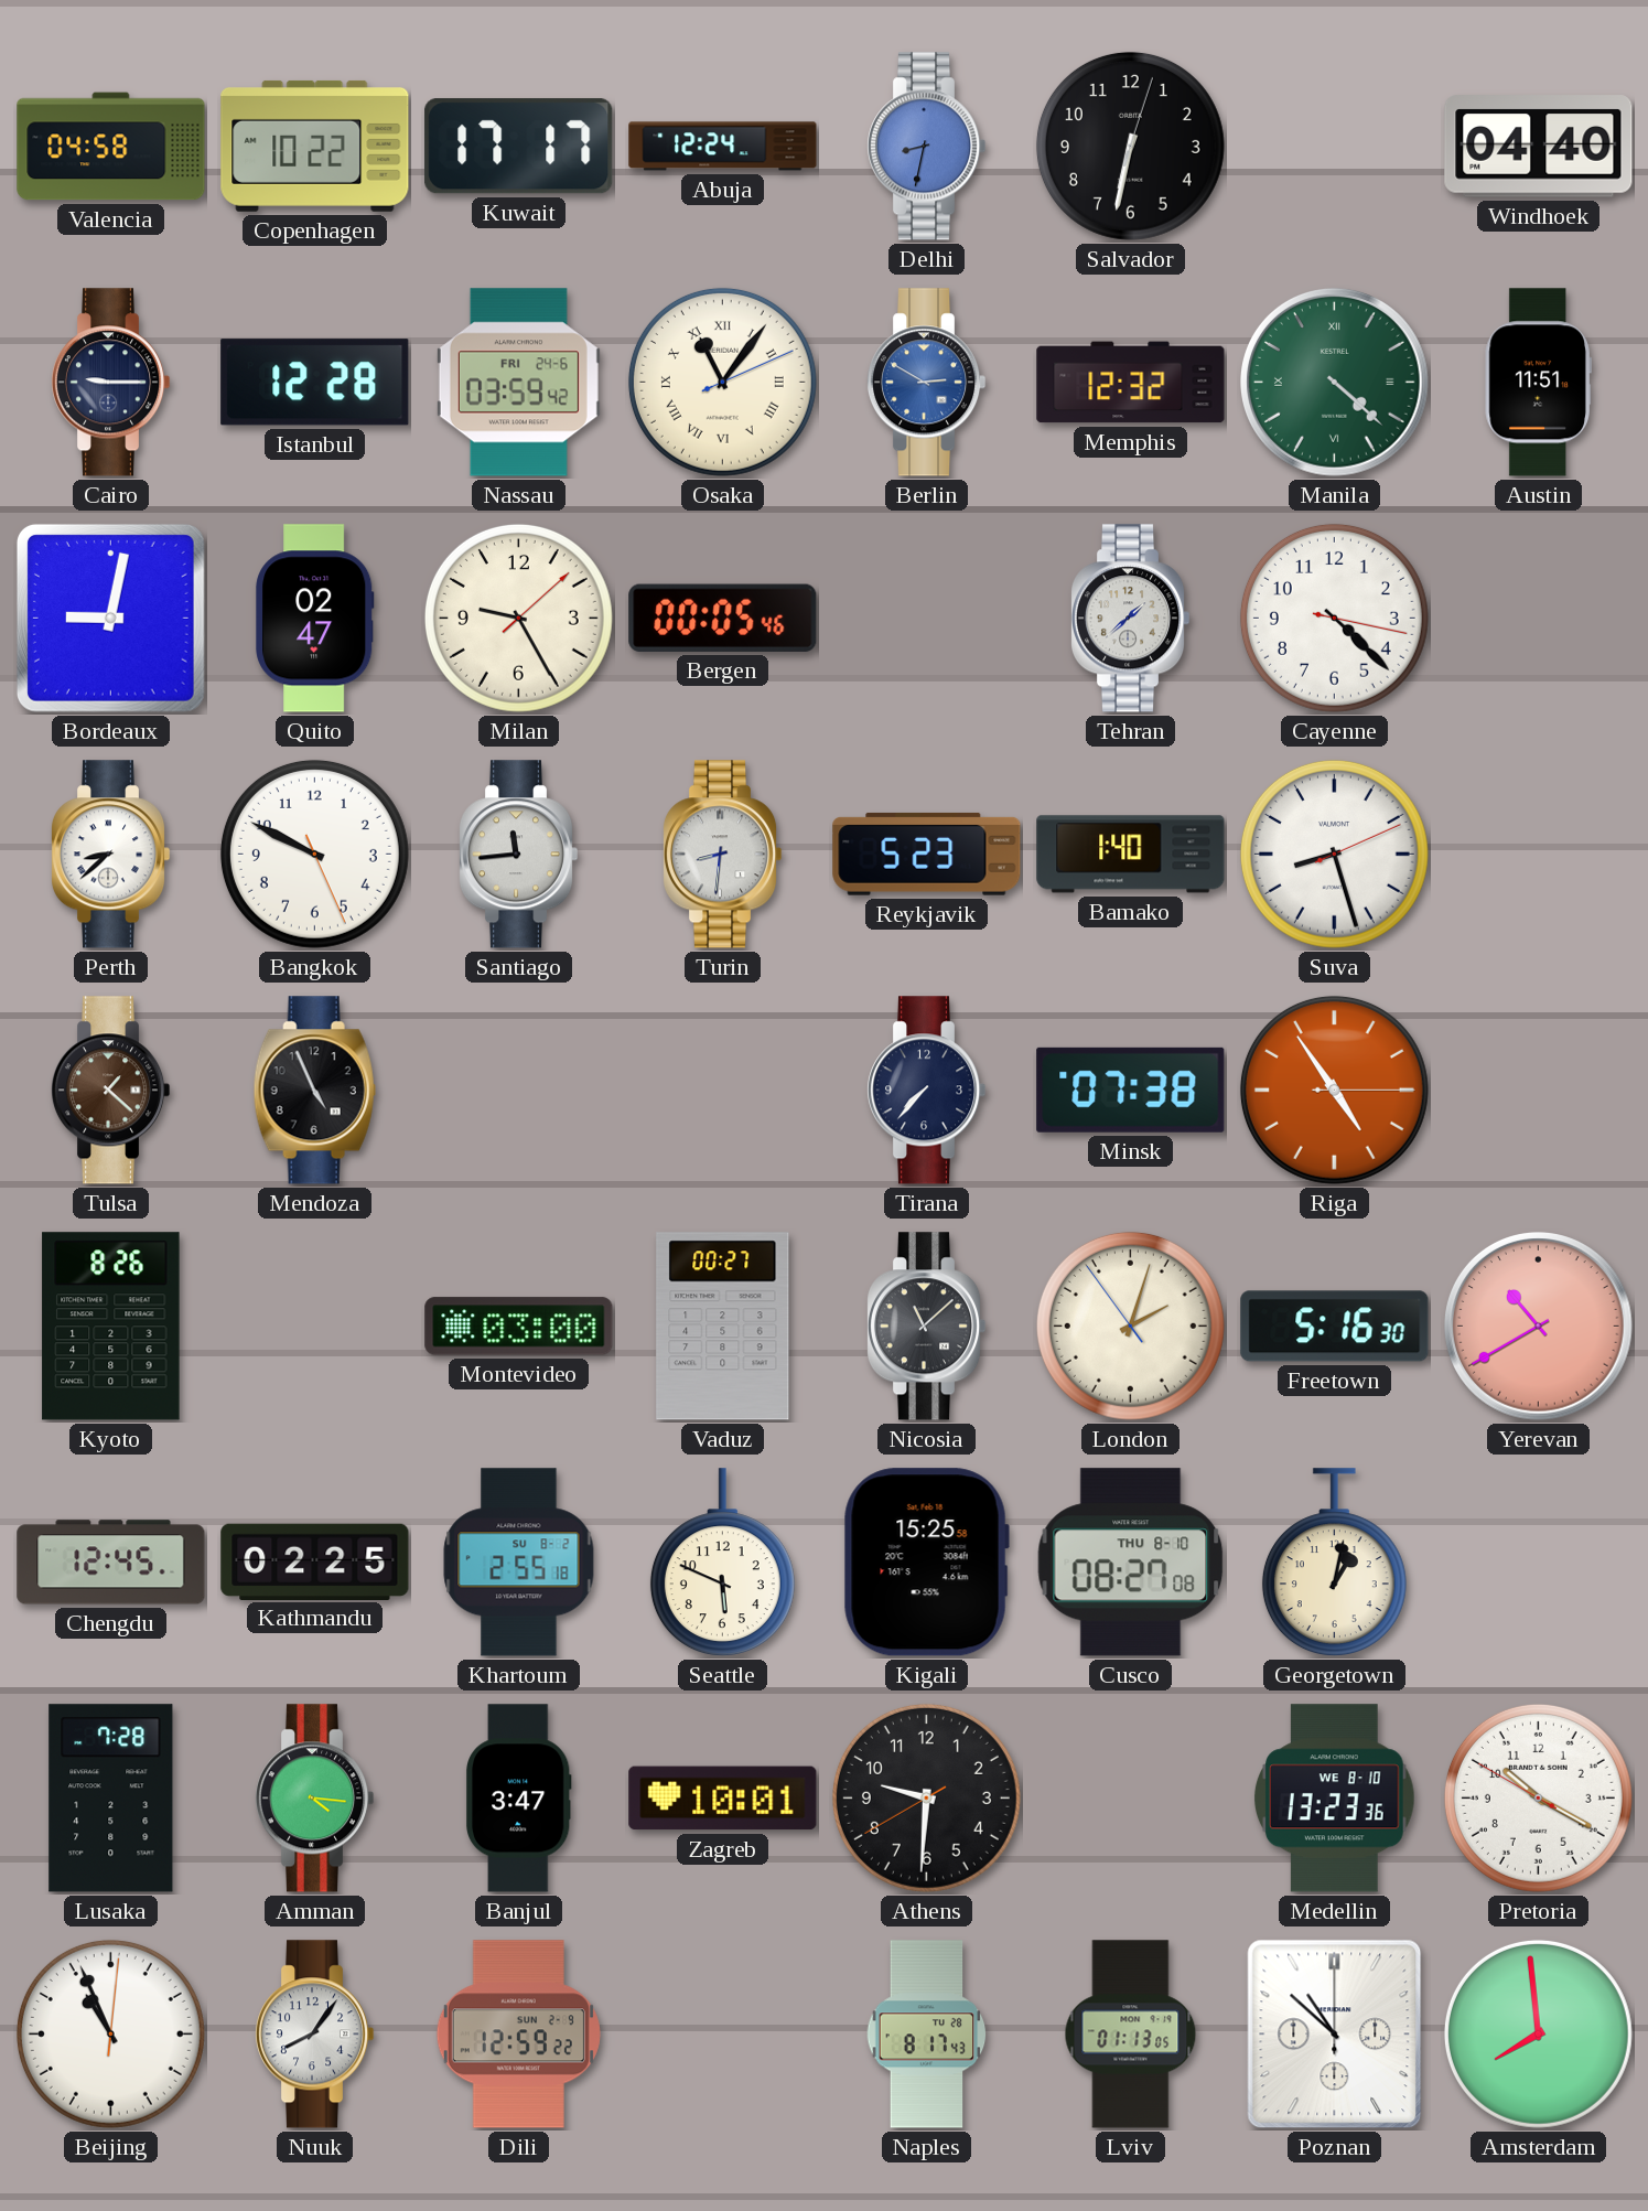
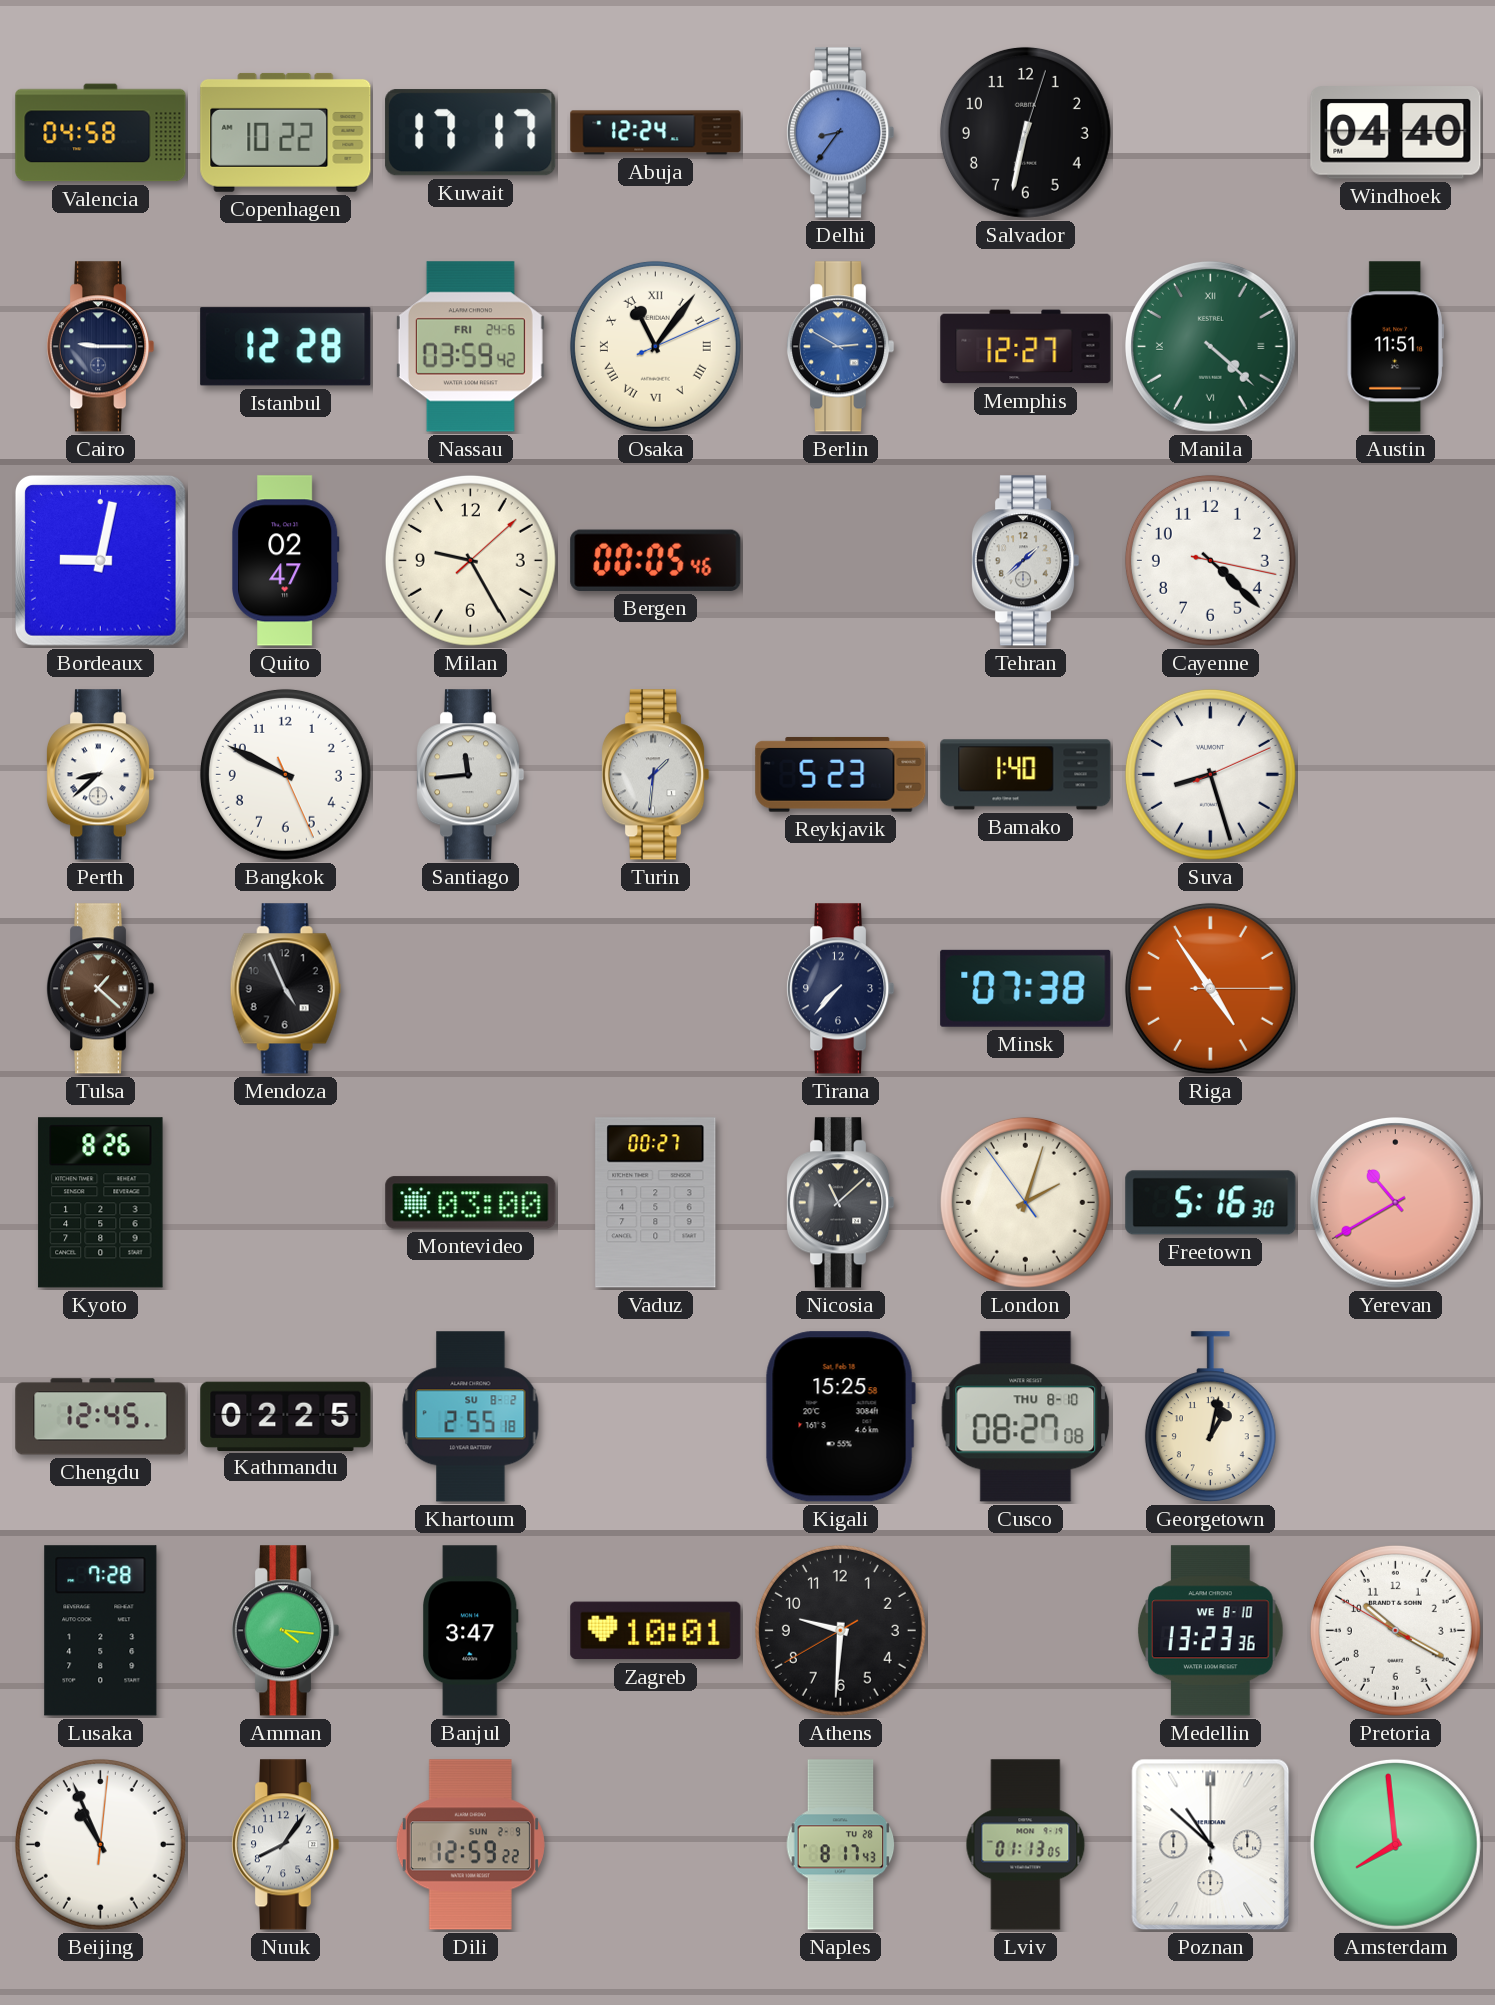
Delhi: 8:32 -> 8:36 (840, 133)
Memphis: 12:32 -> 12:27 (1026, 347)
Turin: 8:31 -> 1:31 (655, 775)
Seattle: 5:49 -> none (722, 1563)
